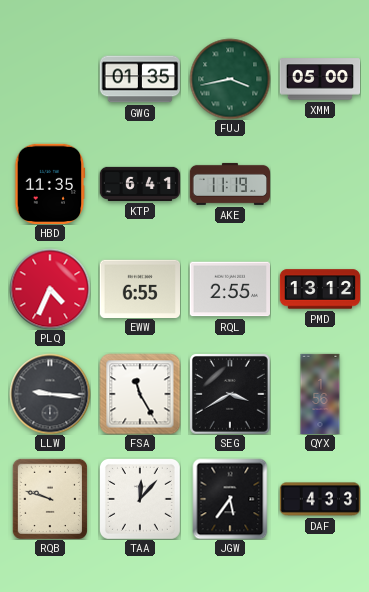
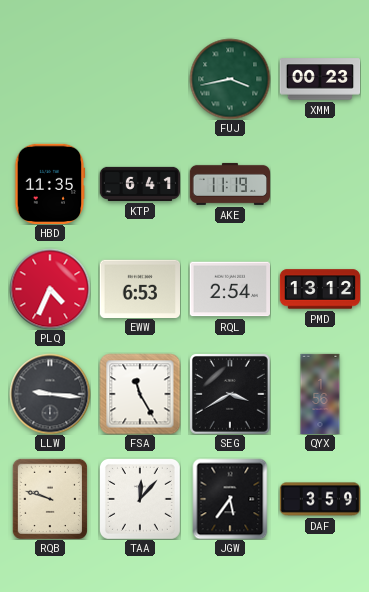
GWG: 01:35 -> none (139, 79)
XMM: 05:00 -> 00:23 (320, 79)
EWW: 6:55 -> 6:53 (139, 288)
RQL: 2:55 -> 2:54 (229, 289)
DAF: 4:33 -> 3:59 (320, 499)
